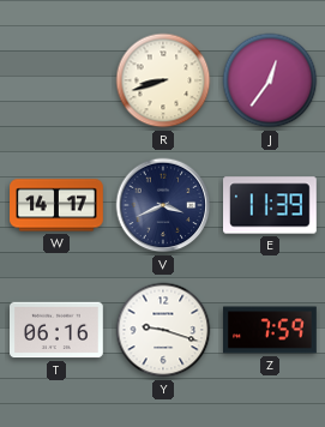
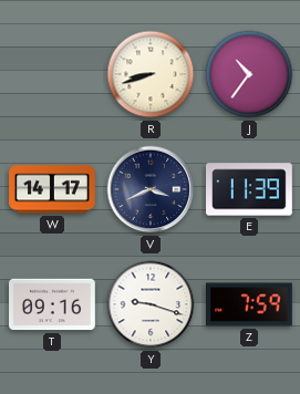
J: 12:36 -> 10:36 (249, 74)
T: 06:16 -> 09:16 (52, 304)
